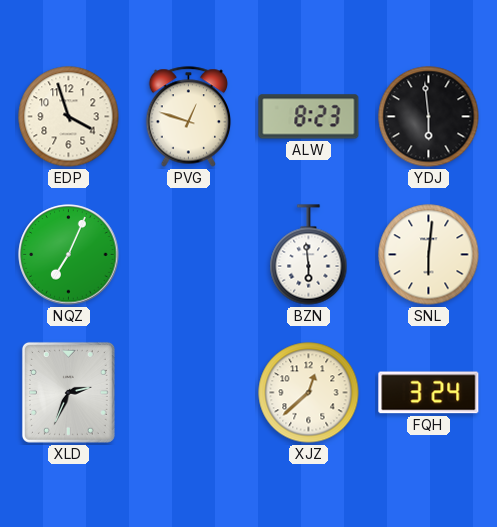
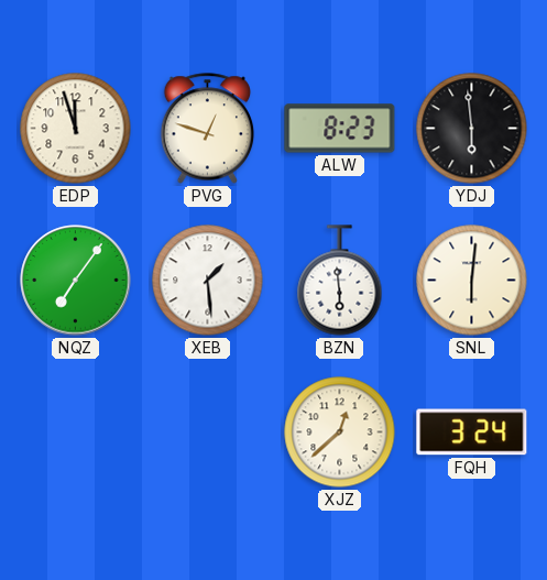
EDP: 3:57 -> 11:57 (76, 129)
NQZ: 7:04 -> 7:06 (76, 281)
XEB: none -> 1:29 (208, 281)
XLD: 2:34 -> none (68, 392)
